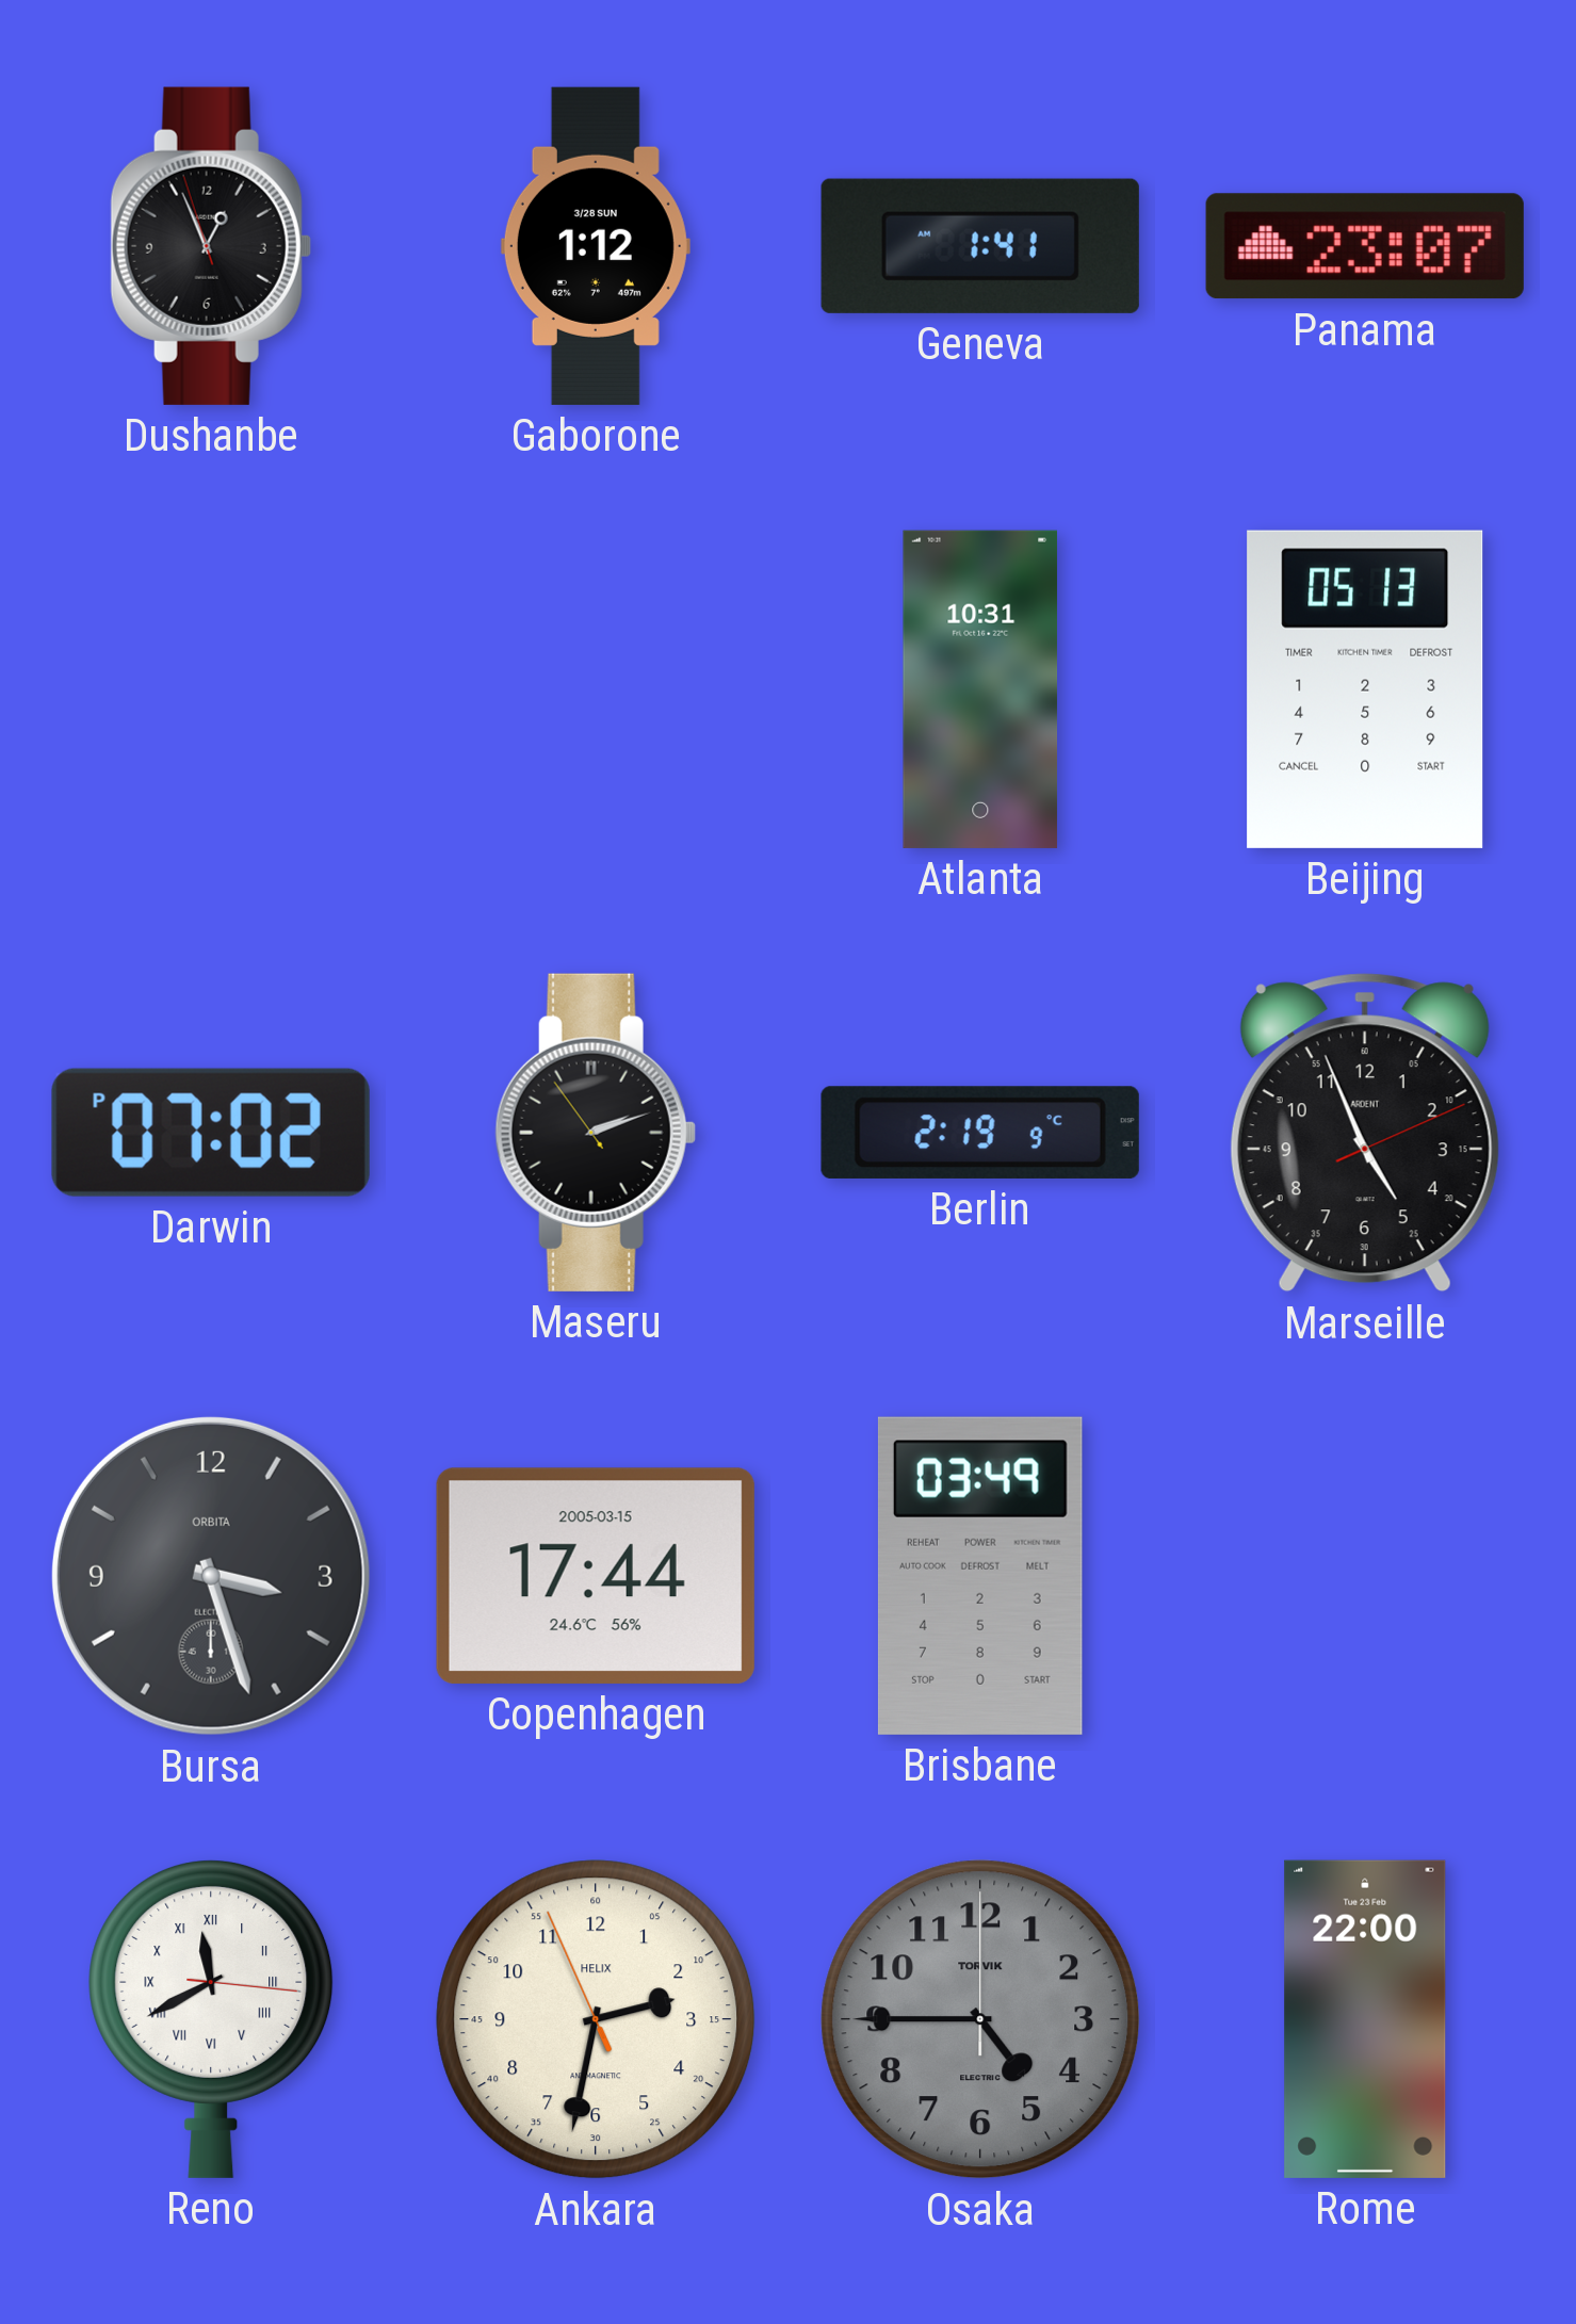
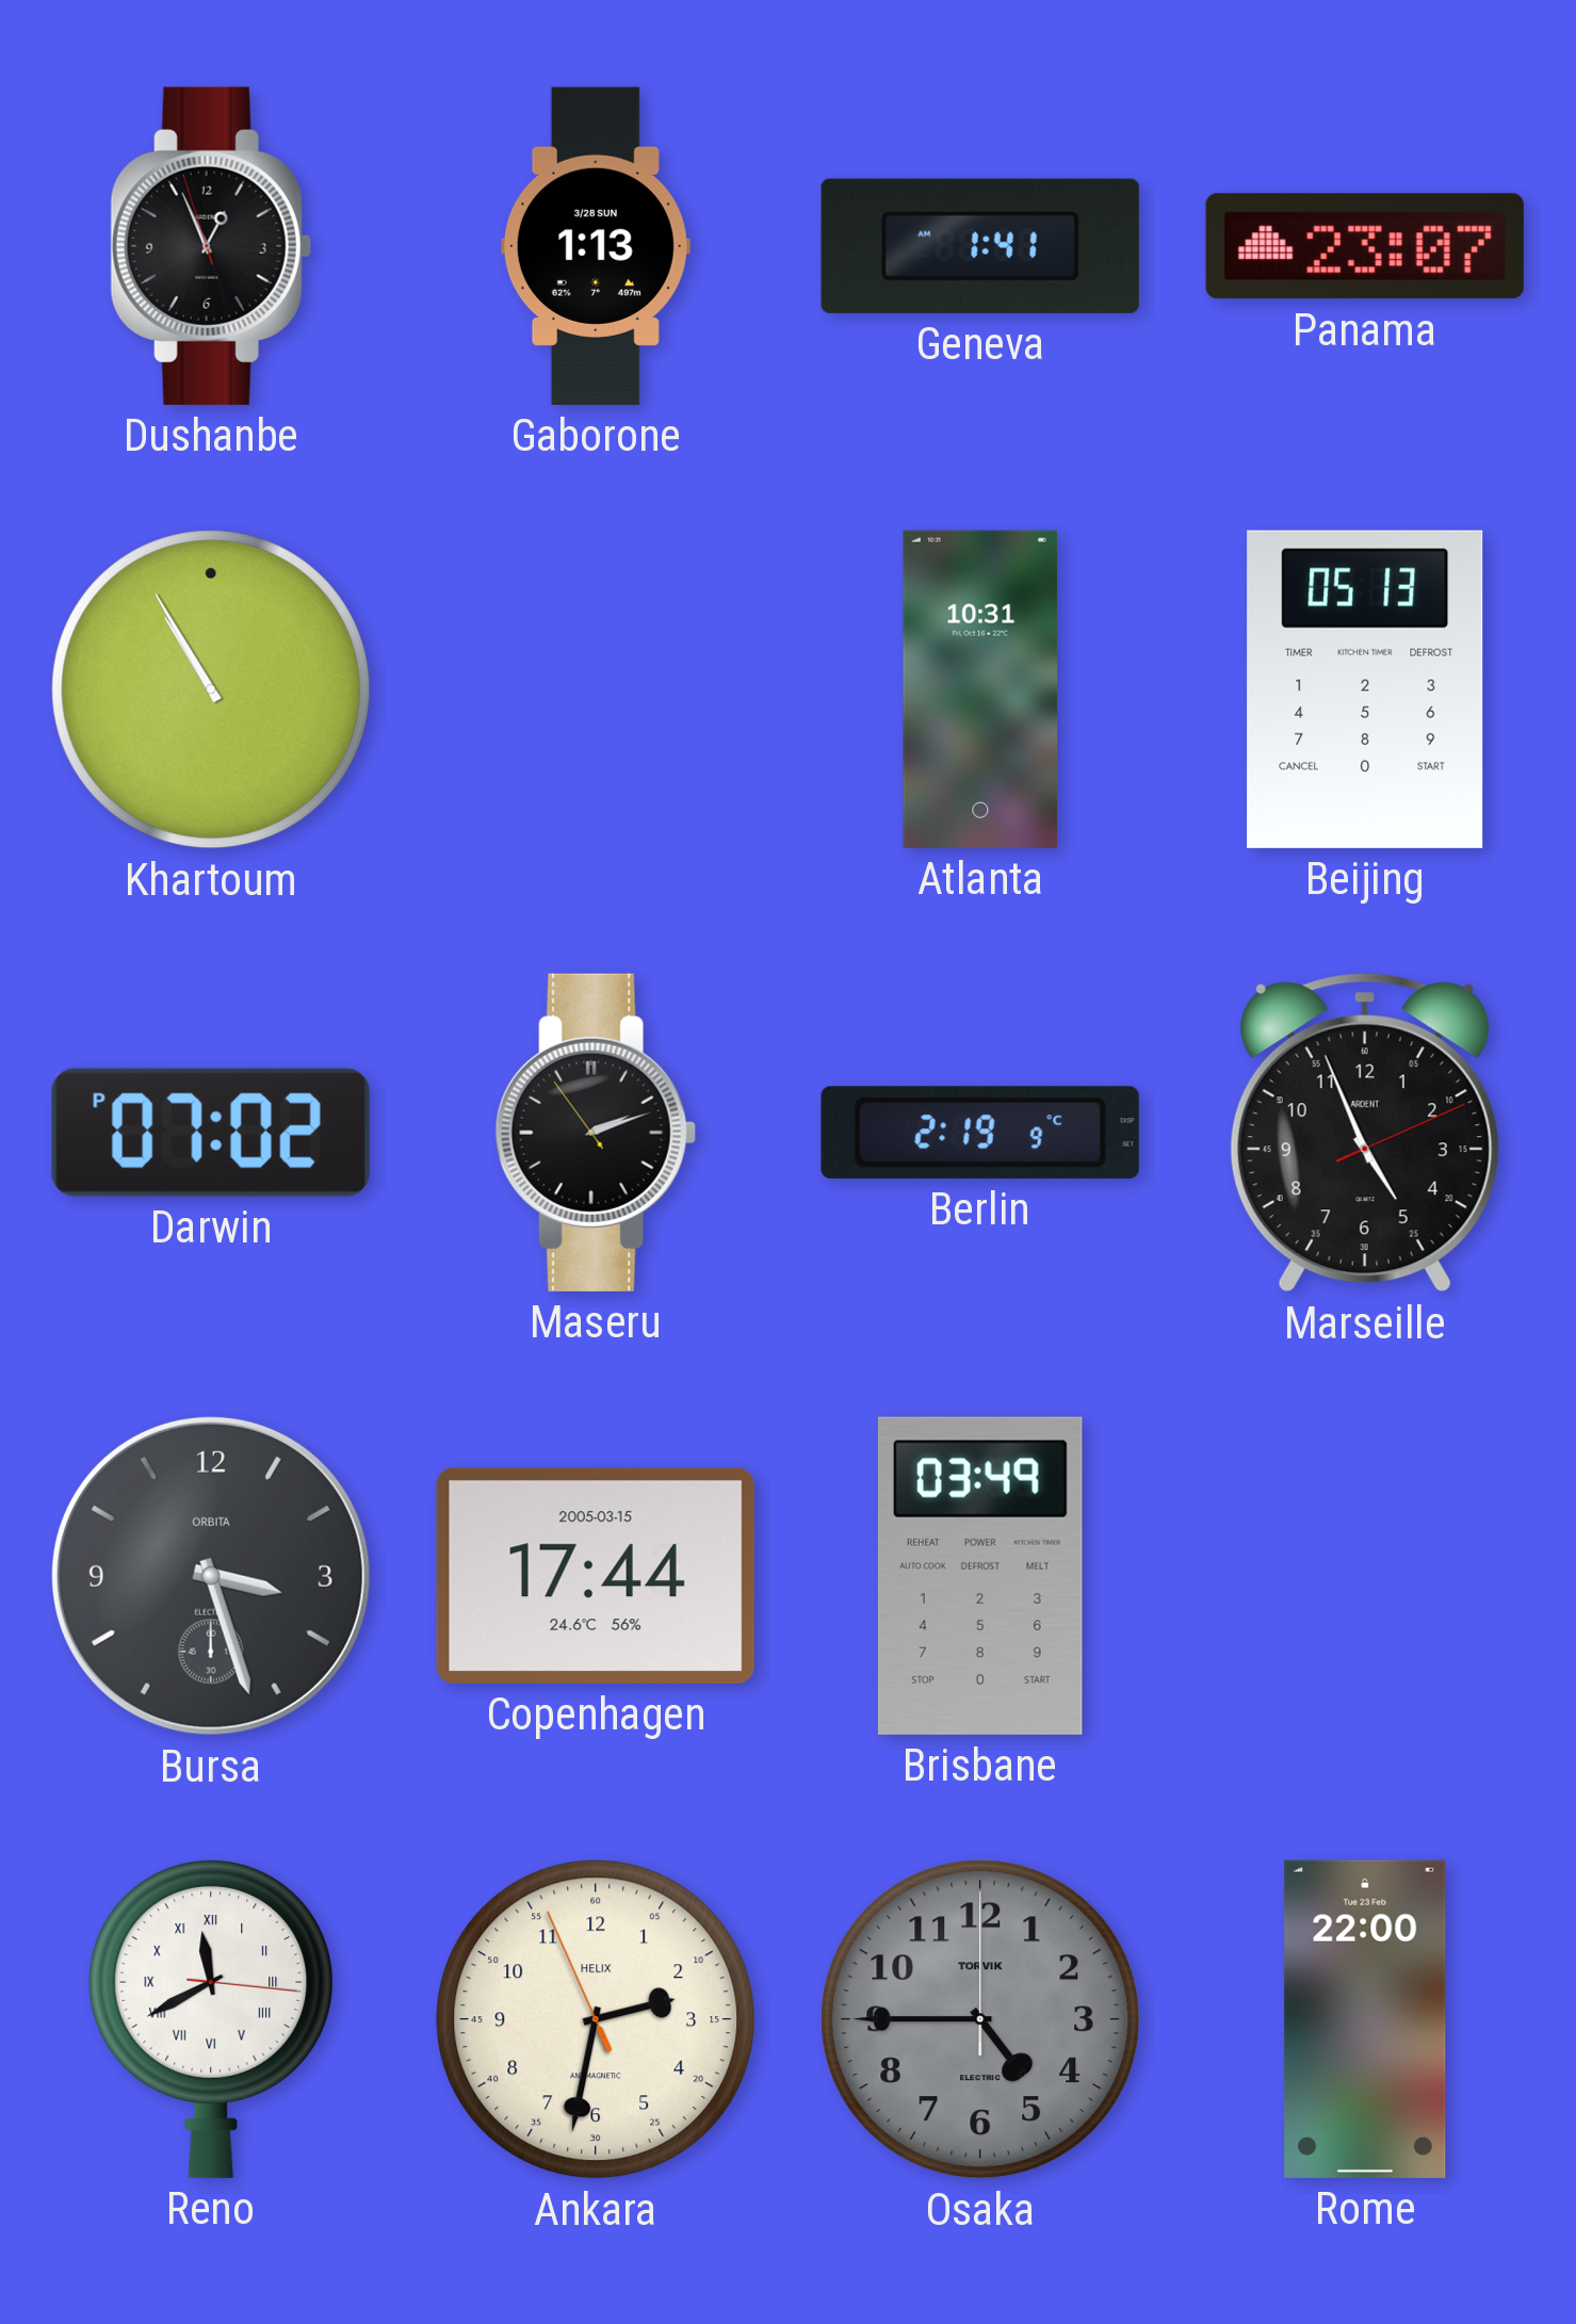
Gaborone: 1:12 -> 1:13 (596, 246)
Khartoum: none -> 10:55 (211, 689)
